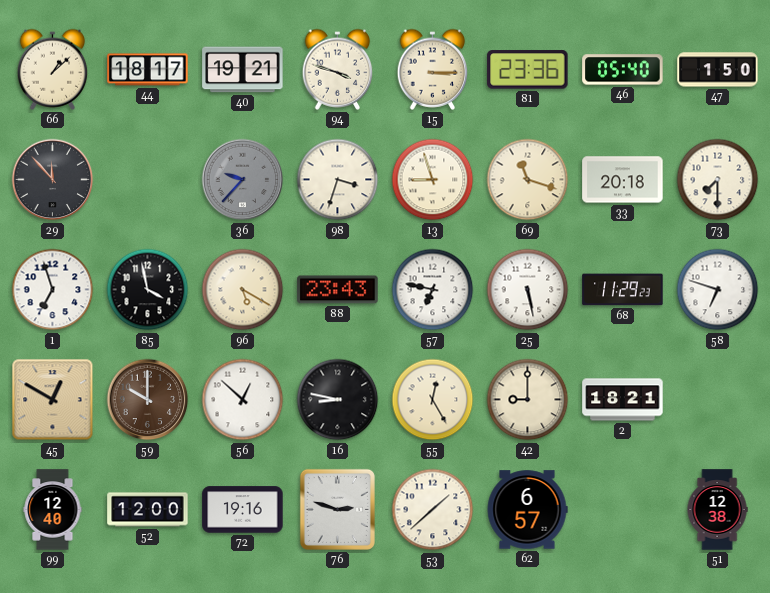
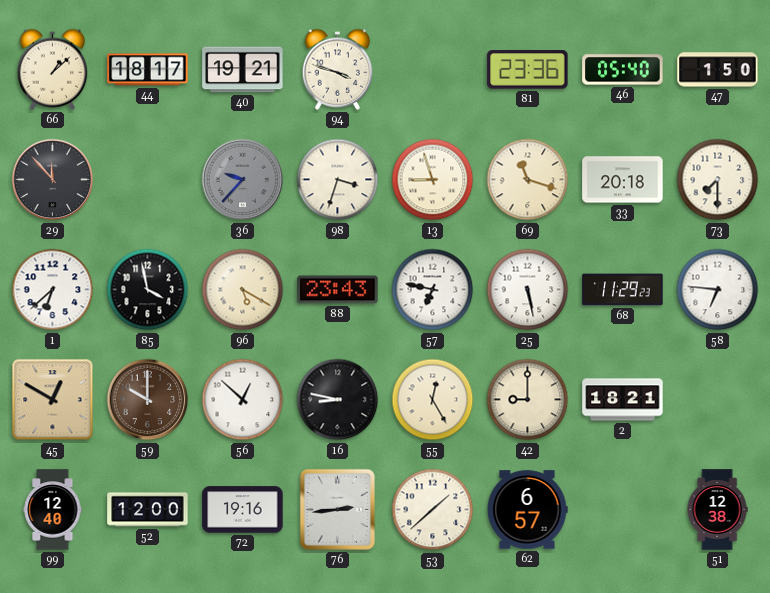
15: 3:15 -> none (433, 69)
1: 6:57 -> 6:38 (53, 290)
58: 6:48 -> 6:46 (718, 290)
76: 2:48 -> 2:44 (337, 509)
